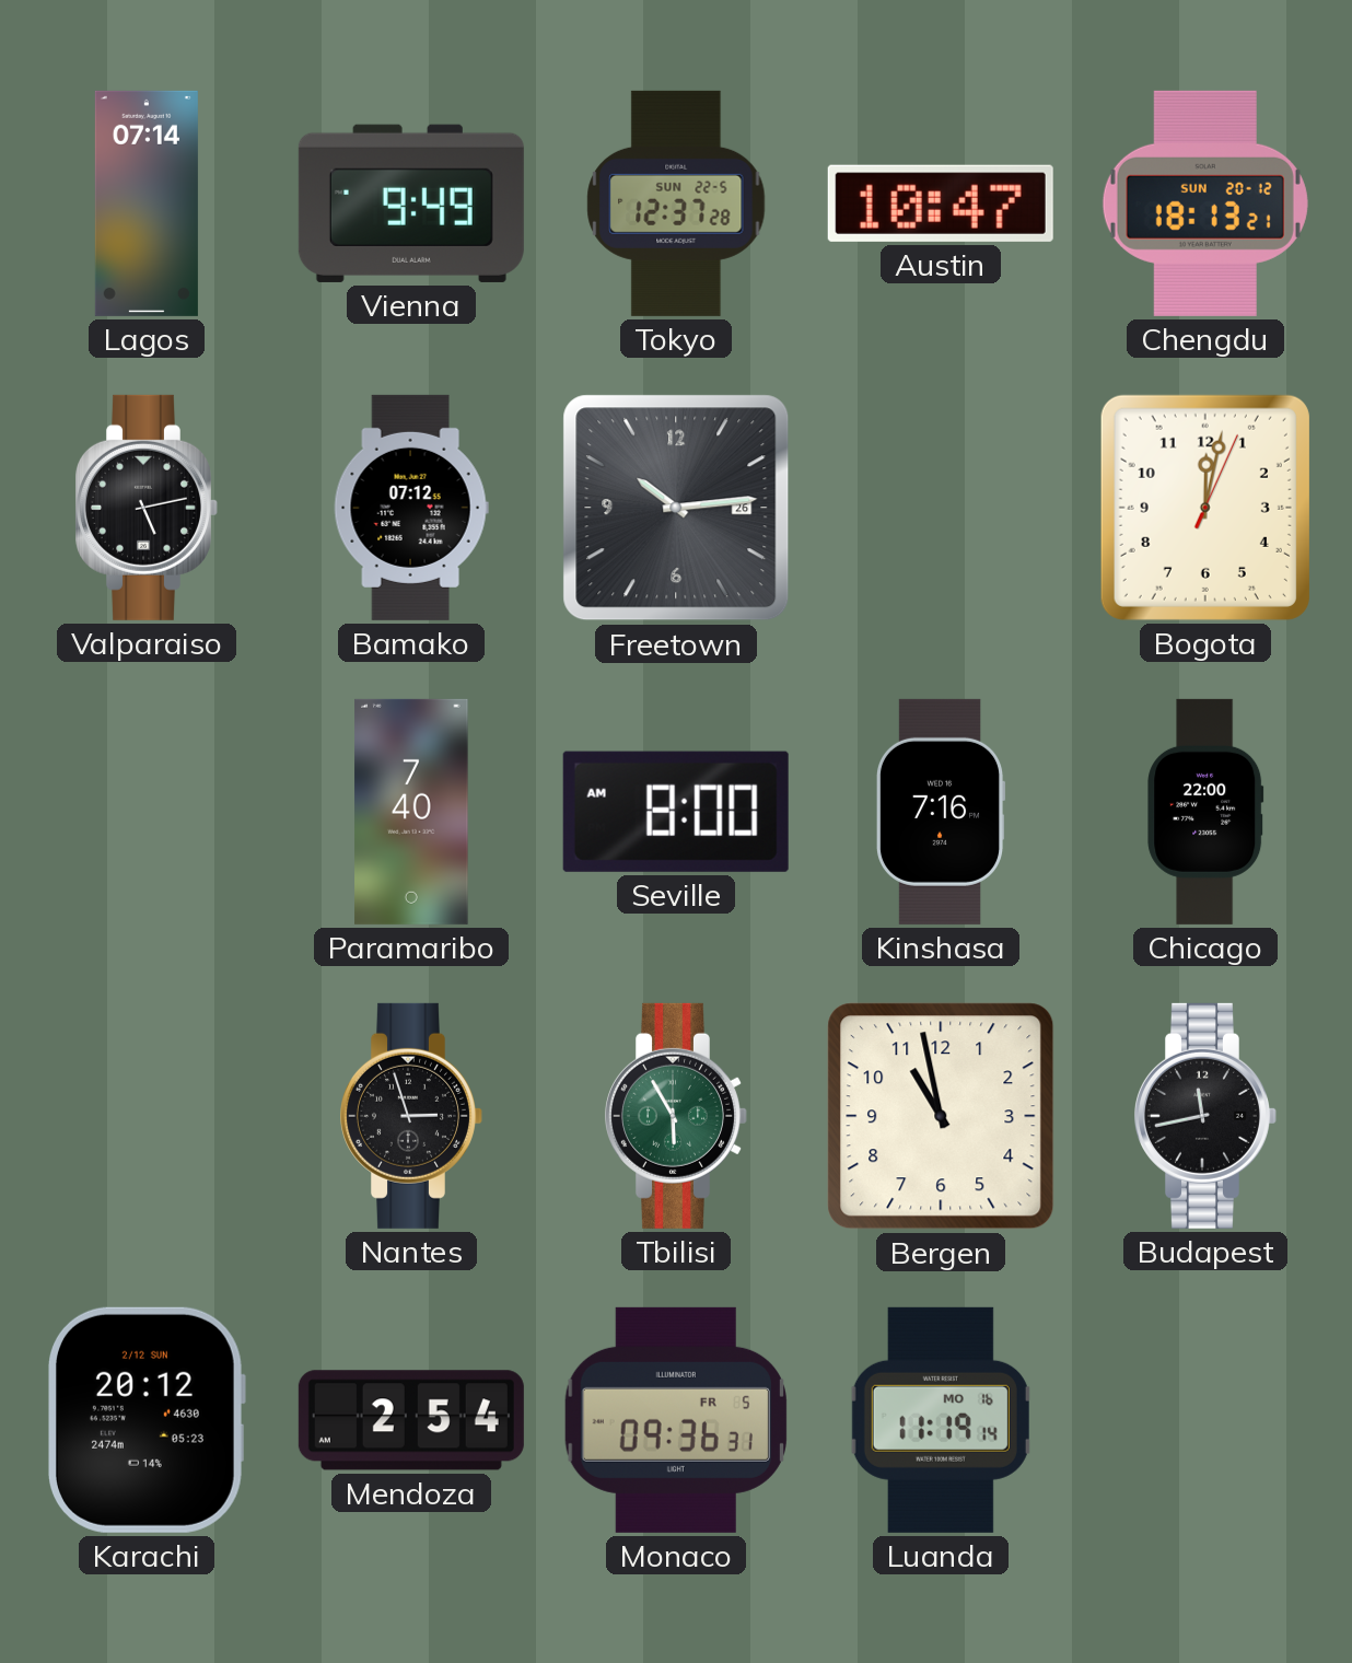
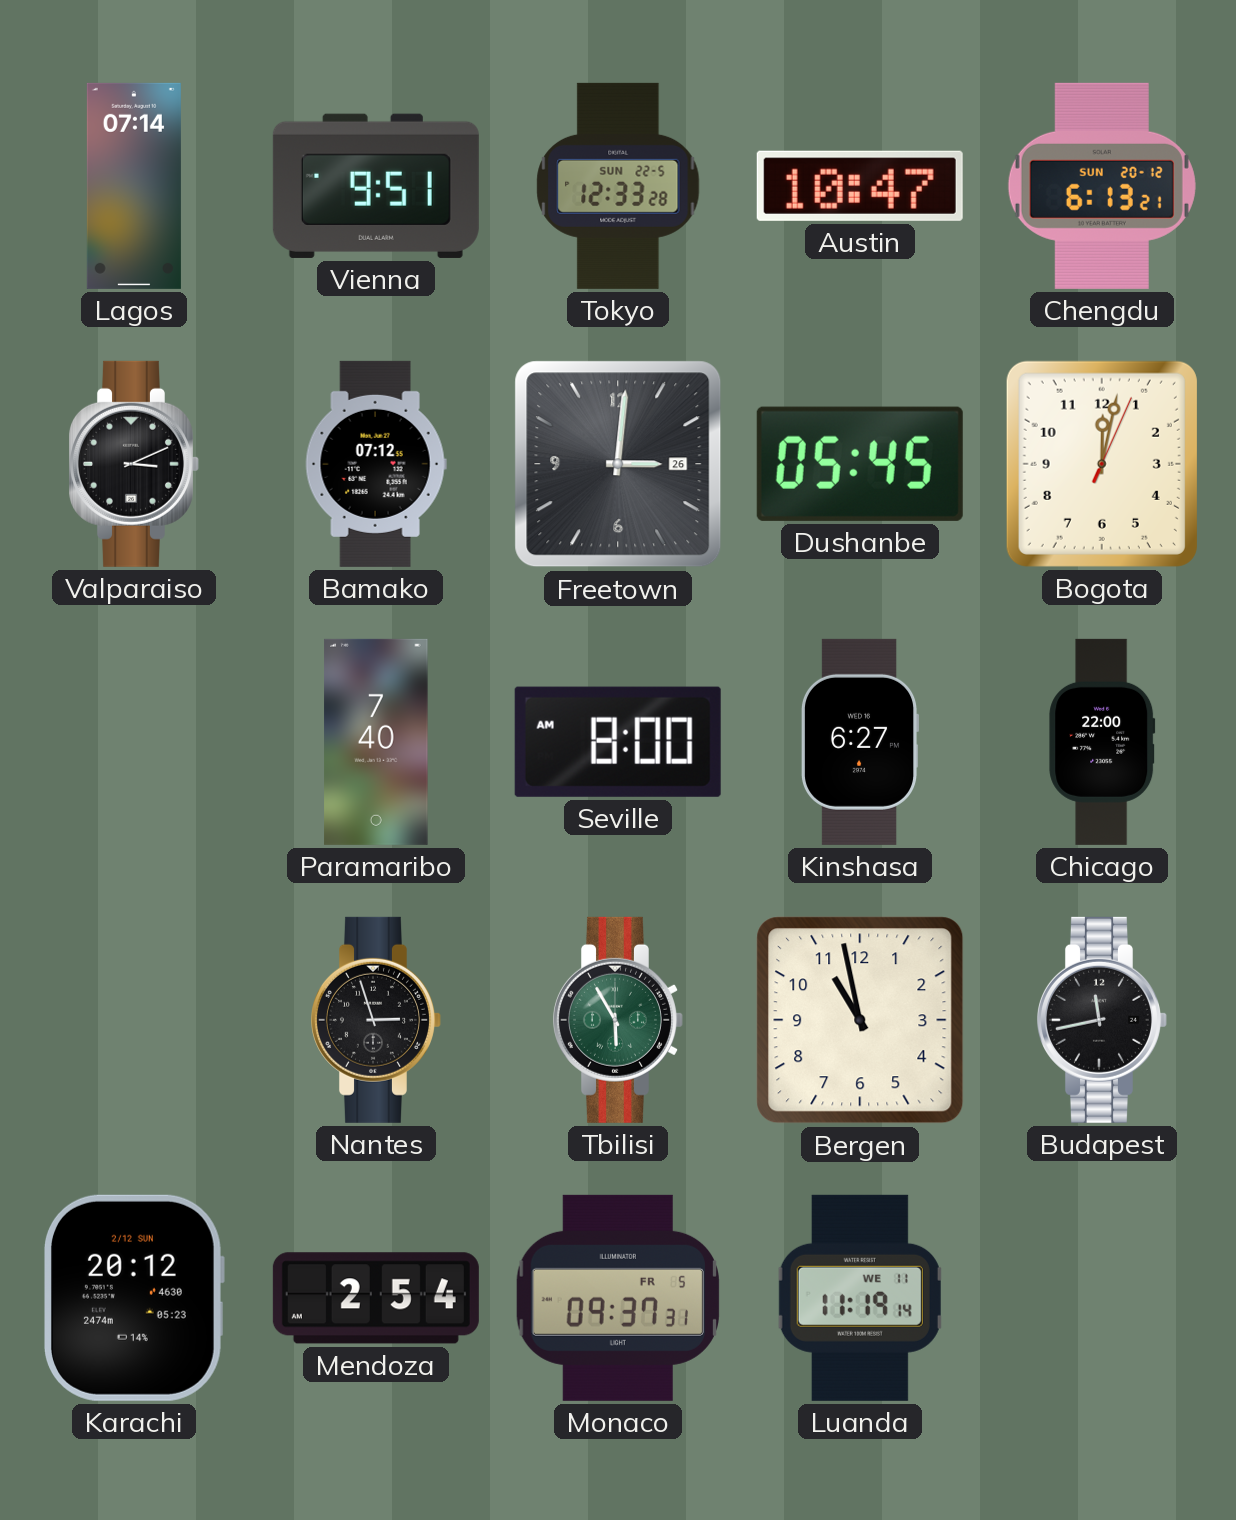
Vienna: 9:49 -> 9:51 (376, 186)
Tokyo: 12:37 -> 12:33 (618, 186)
Chengdu: 18:13 -> 6:13 (1102, 186)
Valparaiso: 5:13 -> 3:11 (135, 464)
Freetown: 10:14 -> 3:01 (618, 464)
Dushanbe: none -> 05:45 (860, 464)
Kinshasa: 7:16 -> 6:27 (860, 742)
Monaco: 09:36 -> 09:37 (617, 1298)
Luanda date: MO 16 -> WE 11 (860, 1298)
